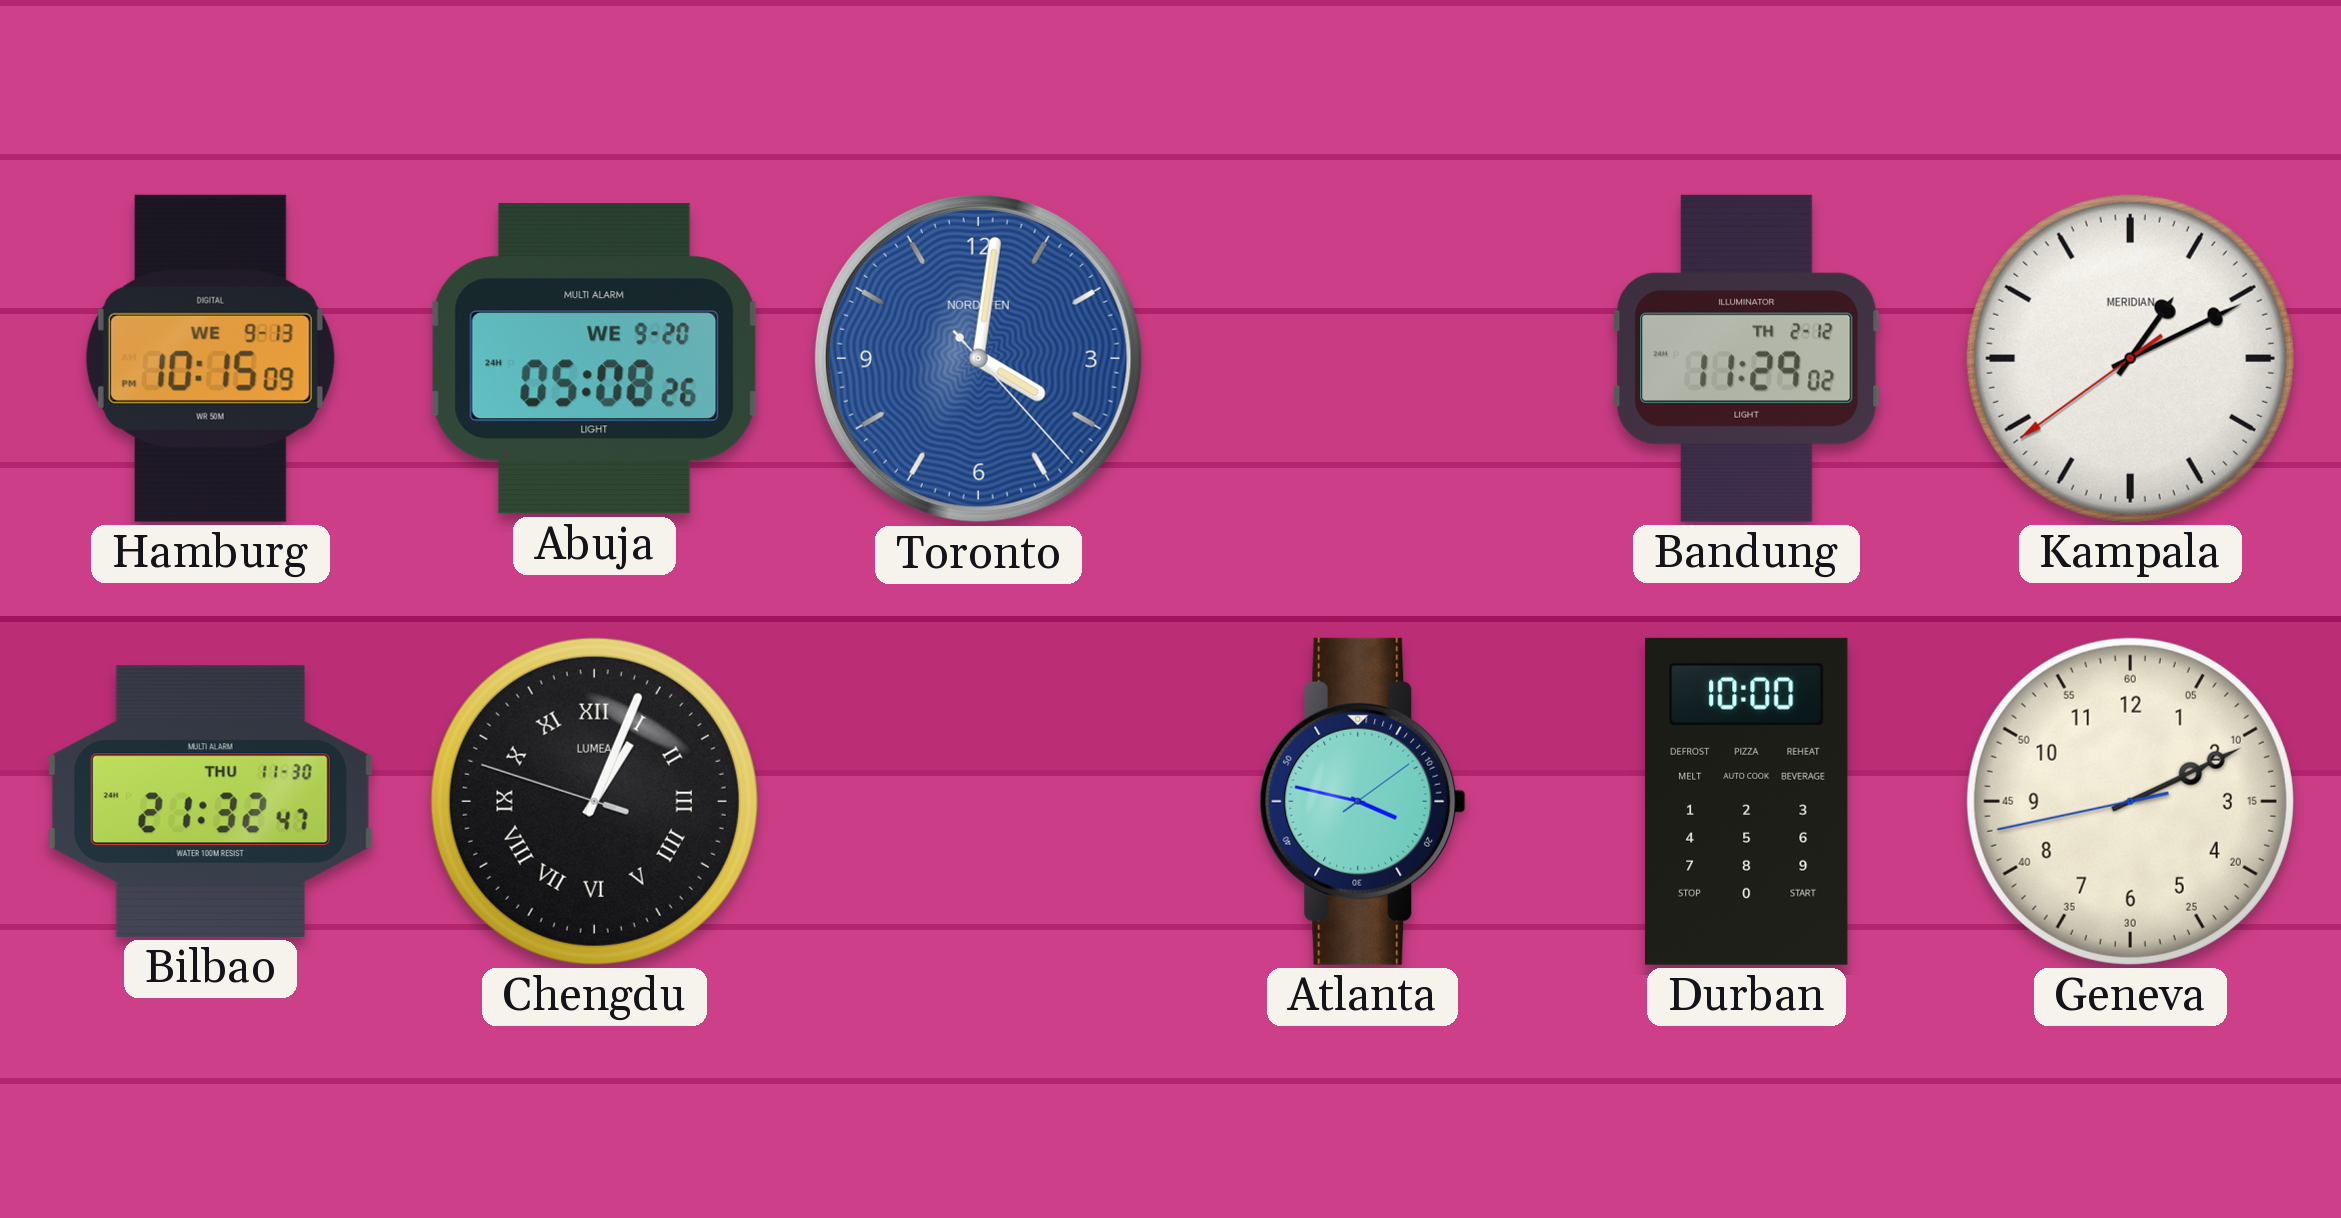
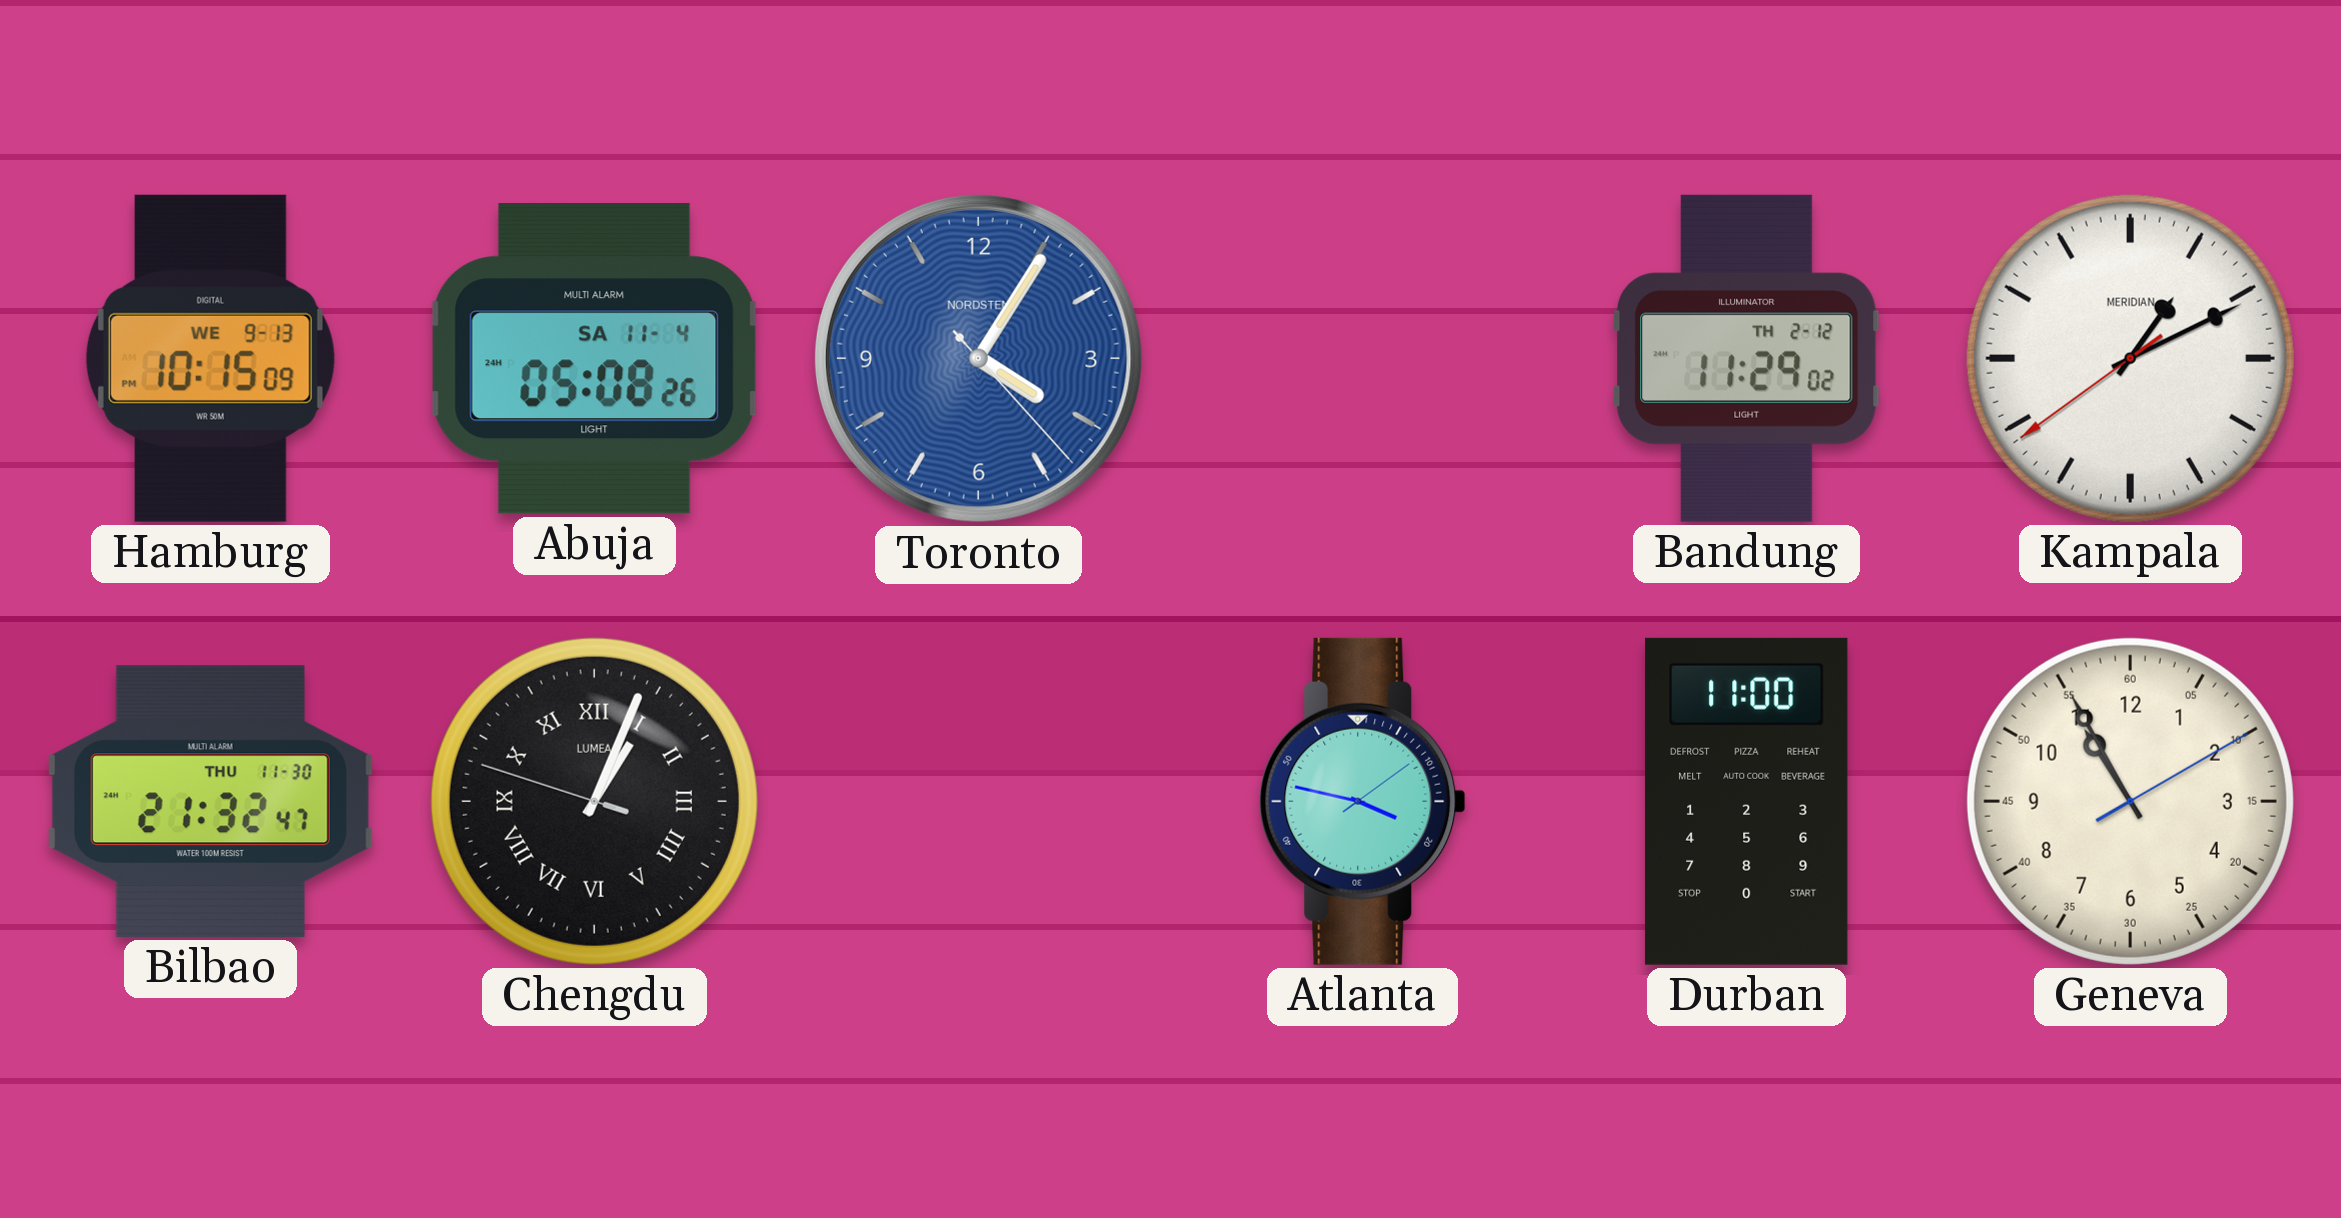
Abuja date: WE 9-20 -> SA 11-4 (595, 359)
Toronto: 4:01 -> 4:05 (978, 358)
Durban: 10:00 -> 11:00 (1747, 801)
Geneva: 2:10 -> 10:55 (2130, 801)
